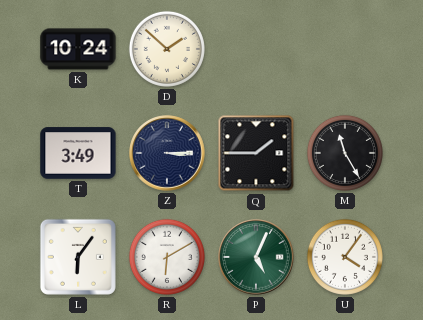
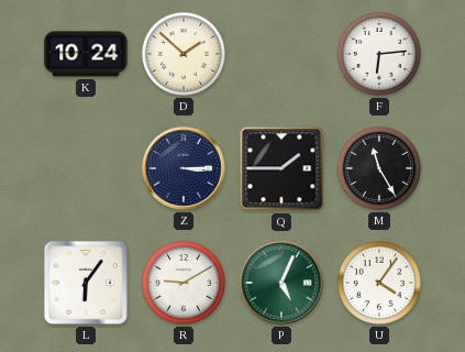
F: none -> 6:14 (379, 54)
T: 3:49 -> none (78, 153)
R: 6:10 -> 9:10 (184, 283)
